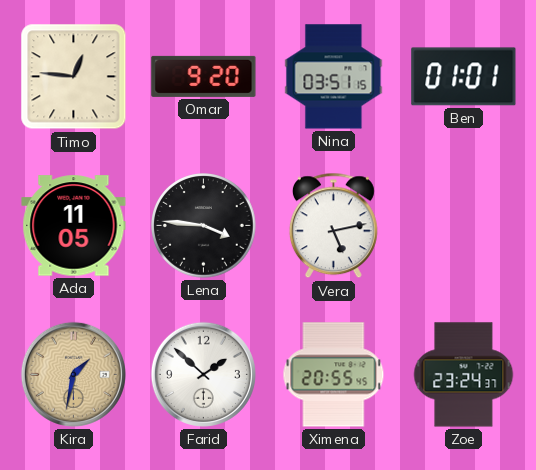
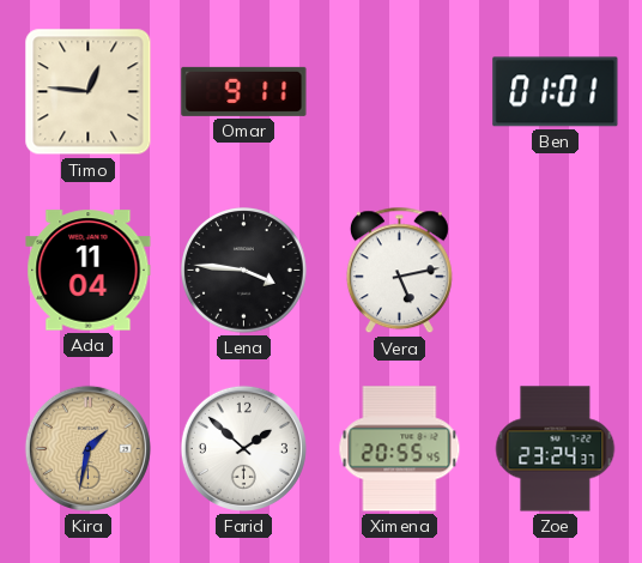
Omar: 9:20 -> 9:11 (244, 91)
Nina: 03:51 -> none (334, 77)
Ada: 11:05 -> 11:04 (89, 271)
